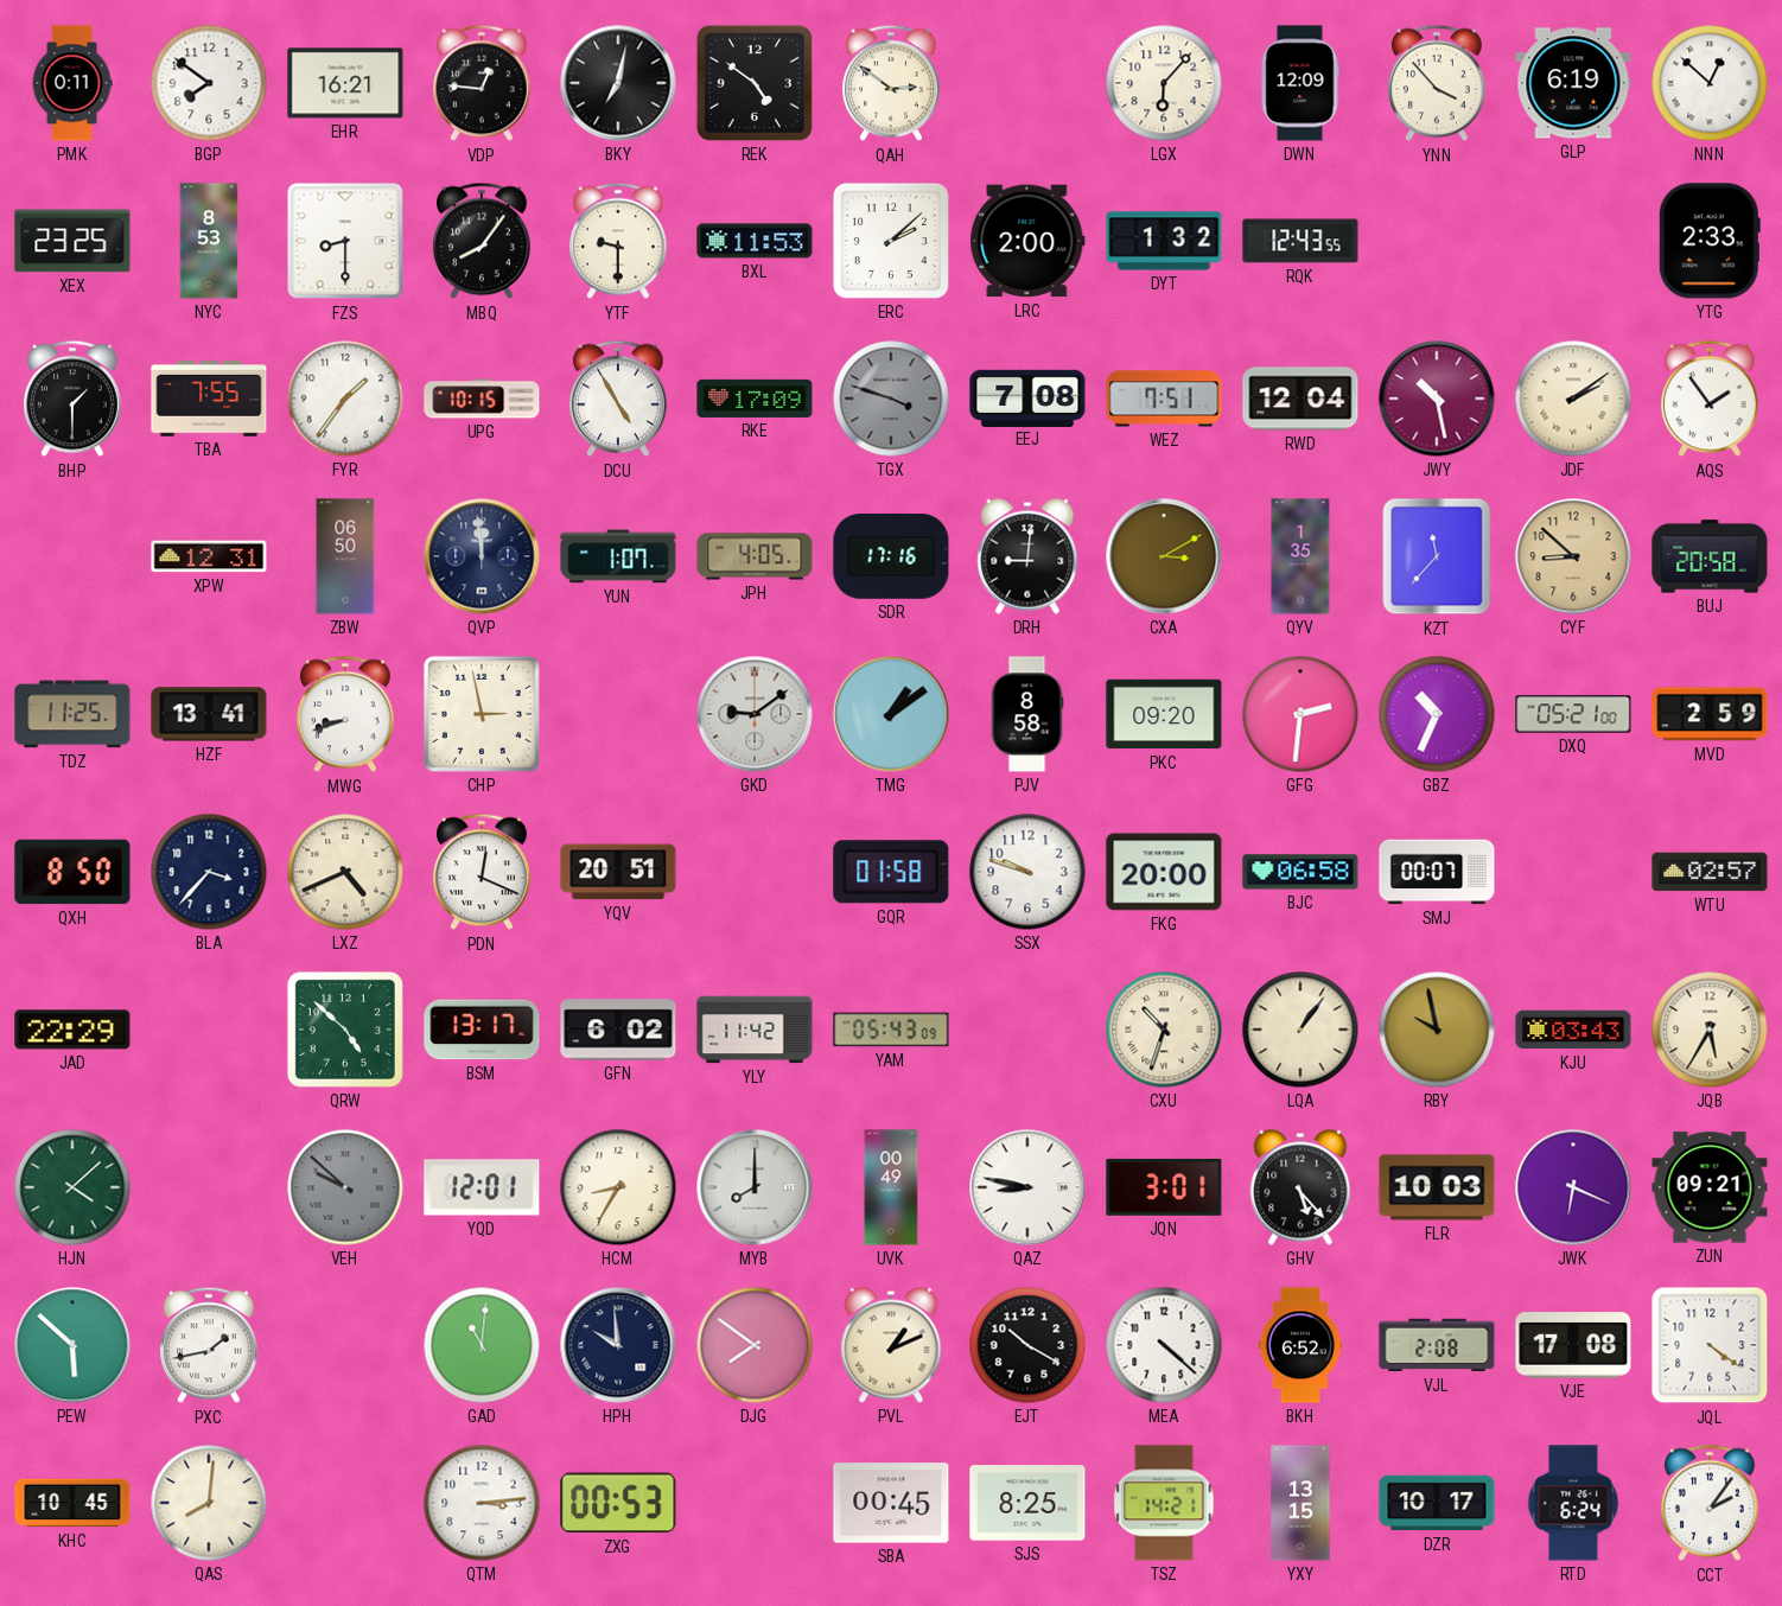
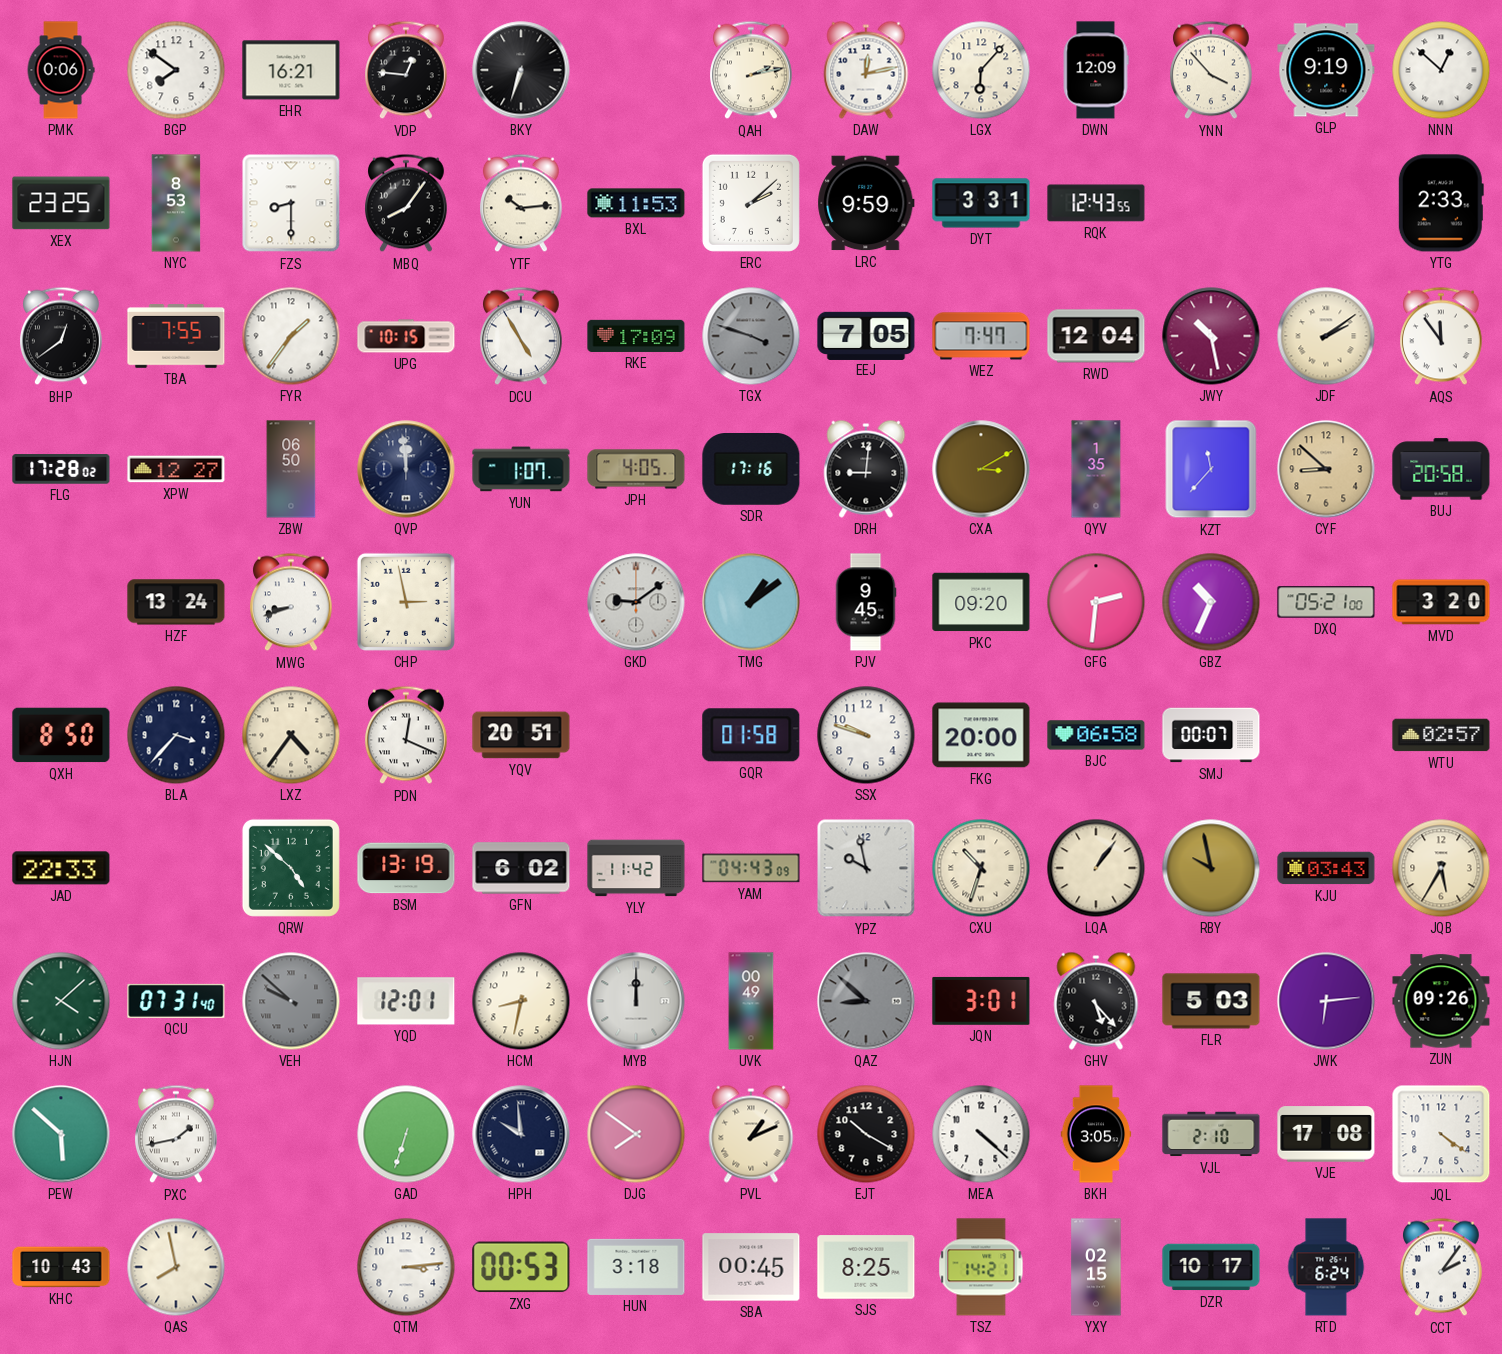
PMK: 0:11 -> 0:06 (61, 70)
BKY: 7:02 -> 6:33 (521, 70)
REK: 4:51 -> none (755, 83)
QAH: 2:51 -> 2:13 (752, 70)
DAW: none -> 12:13 (866, 70)
GLP: 6:19 -> 9:19 (1326, 70)
YTF: 9:30 -> 10:14 (522, 203)
LRC: 2:00 -> 9:59 (866, 203)
DYT: 1:32 -> 3:31 (981, 203)
BHP: 1:30 -> 12:39 (62, 336)
EEJ: 7:08 -> 7:05 (866, 335)
WEZ: 7:51 -> 7:47 (981, 336)
AQS: 1:54 -> 11:54 (1442, 336)
FLG: none -> 17:28 (61, 469)
XPW: 12:31 -> 12:27 (176, 469)
TDZ: 11:25 -> none (72, 714)
HZF: 13:41 -> 13:24 (176, 602)
PJV: 8:58 -> 9:45 (866, 602)
MVD: 2:59 -> 3:20 (1441, 602)
LXZ: 4:41 -> 4:36 (291, 735)
JAD: 22:29 -> 22:33 (61, 868)
BSM: 13:17 -> 13:19 (406, 868)
YAM: 05:43 -> 04:43 (751, 868)
YPZ: none -> 9:58 (866, 868)
QCU: none -> 07:31 (176, 1001)
HCM: 8:35 -> 8:32 (521, 1001)
MYB: 8:00 -> 12:00 (636, 1001)
QAZ: 8:47 -> 8:52 (866, 1001)
QAZ dial: white -> grey (866, 1001)
FLR: 10:03 -> 5:03 (1211, 1001)
JWK: 6:19 -> 6:14 (1326, 1001)
ZUN: 09:21 -> 09:26 (1441, 1001)
GAD: 11:01 -> 6:33 (406, 1134)
BKH: 6:52 -> 3:05 (1096, 1134)
VJL: 2:08 -> 2:10 (1211, 1134)
KHC: 10:45 -> 10:43 (61, 1267)
QAS: 8:01 -> 7:58 (176, 1267)
HUN: none -> 3:18 (636, 1267)
YXY: 13:15 -> 02:15 (1096, 1267)
